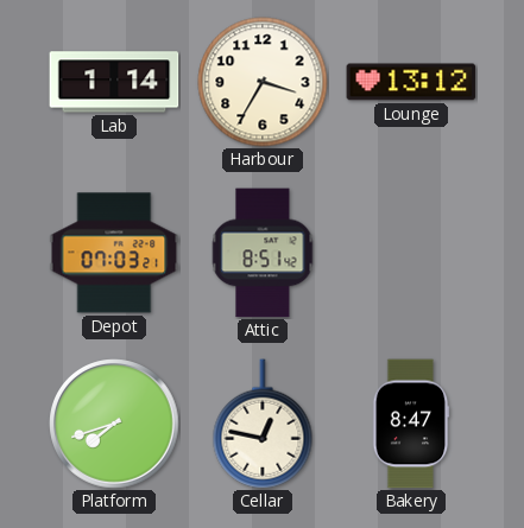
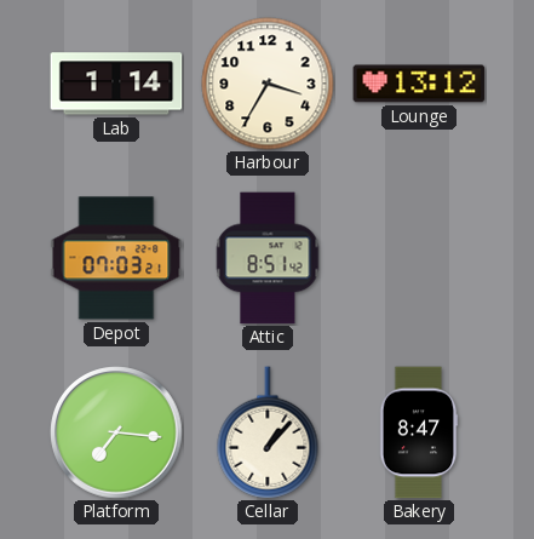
Platform: 7:42 -> 7:16 (116, 432)
Cellar: 12:47 -> 1:07 (268, 432)
